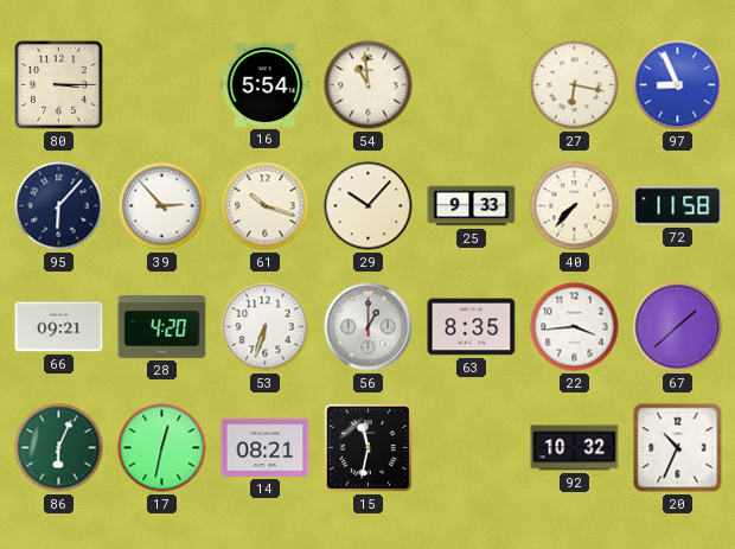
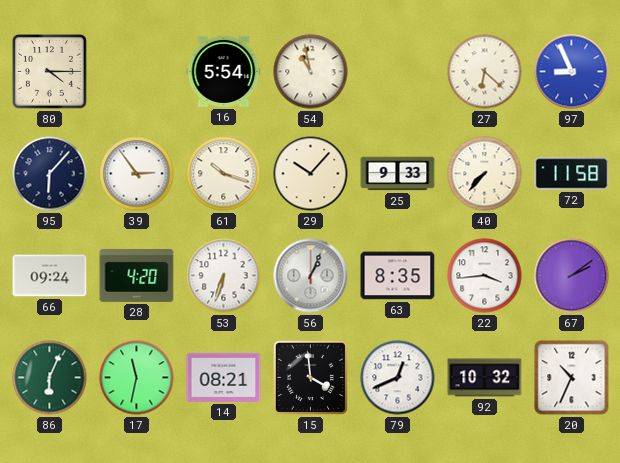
80: 3:15 -> 4:15 (49, 71)
54: 10:59 -> 10:58 (311, 72)
27: 6:17 -> 6:22 (485, 72)
39: 2:53 -> 2:54 (137, 174)
66: 09:21 -> 09:24 (50, 276)
56: 1:00 -> 1:04 (311, 276)
67: 1:38 -> 2:09 (572, 276)
17: 12:32 -> 11:32 (137, 378)
15: 11:32 -> 3:59 (310, 377)
79: none -> 12:41 (398, 378)
